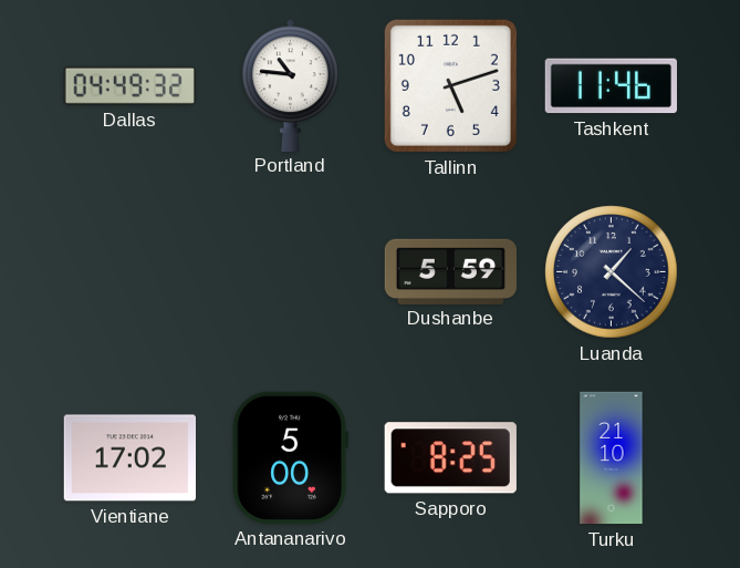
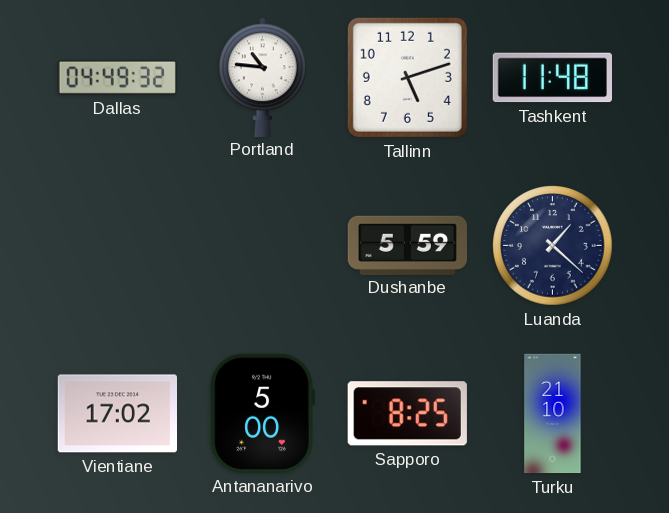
Tashkent: 11:46 -> 11:48 (552, 78)
